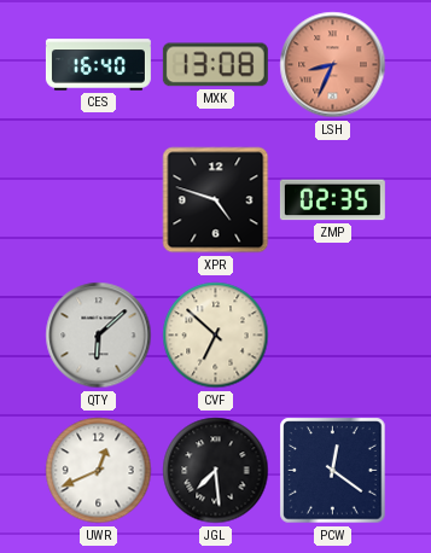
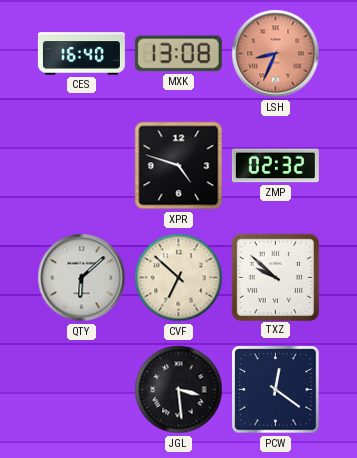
ZMP: 02:35 -> 02:32 (275, 166)
TXZ: none -> 9:52 (275, 277)
UWR: 12:41 -> none (99, 471)
JGL: 7:29 -> 3:29 (179, 390)
